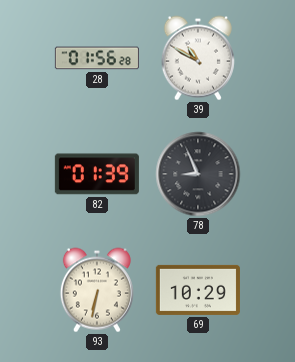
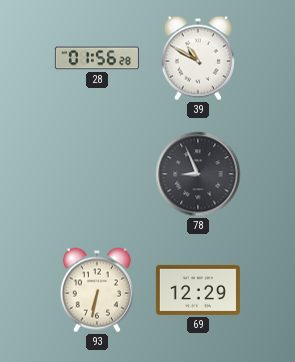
82: 01:39 -> none (97, 174)
69: 10:29 -> 12:29 (198, 290)
